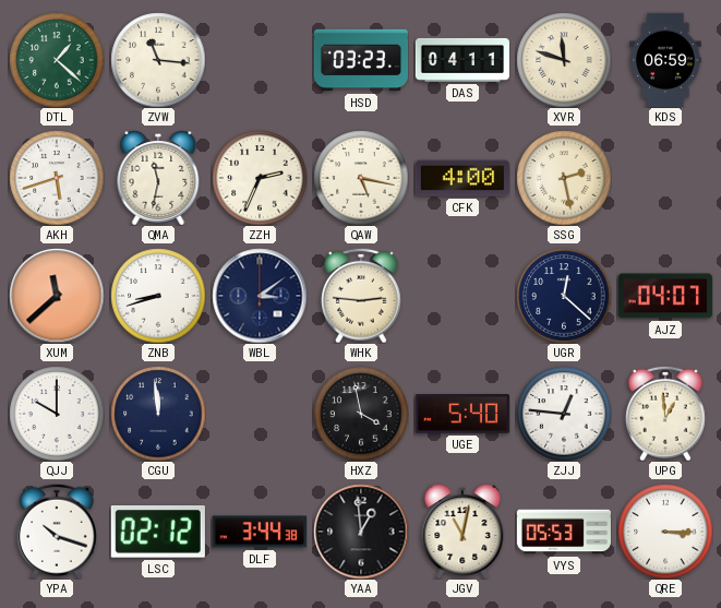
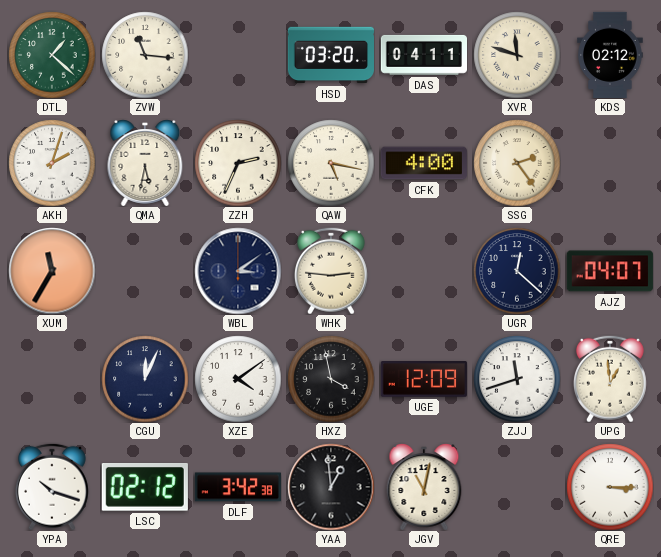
HSD: 03:23 -> 03:20 (330, 55)
KDS: 06:59 -> 02:12 (610, 54)
AKH: 5:42 -> 2:03 (52, 163)
QMA: 11:32 -> 5:32 (145, 163)
SSG: 2:28 -> 2:24 (517, 163)
XUM: 11:38 -> 11:35 (52, 271)
ZNB: 8:42 -> none (158, 296)
QJJ: 10:00 -> none (57, 414)
CGU: 11:59 -> 12:04 (145, 379)
XZE: none -> 4:09 (238, 379)
UGE: 5:40 -> 12:09 (424, 380)
ZJJ: 12:46 -> 11:42 (517, 379)
DLF: 3:44 -> 3:42 (238, 487)
VYS: 05:53 -> none (564, 532)
